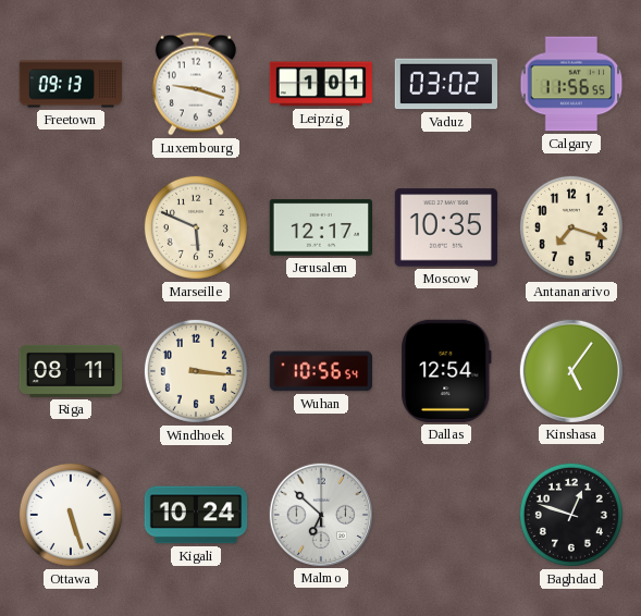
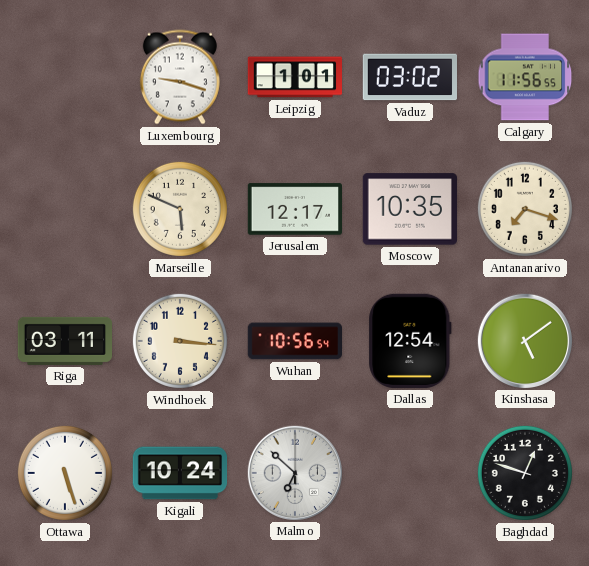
Freetown: 09:13 -> none (71, 84)
Riga: 08:11 -> 03:11 (65, 341)
Kinshasa: 5:06 -> 5:09 (524, 340)
